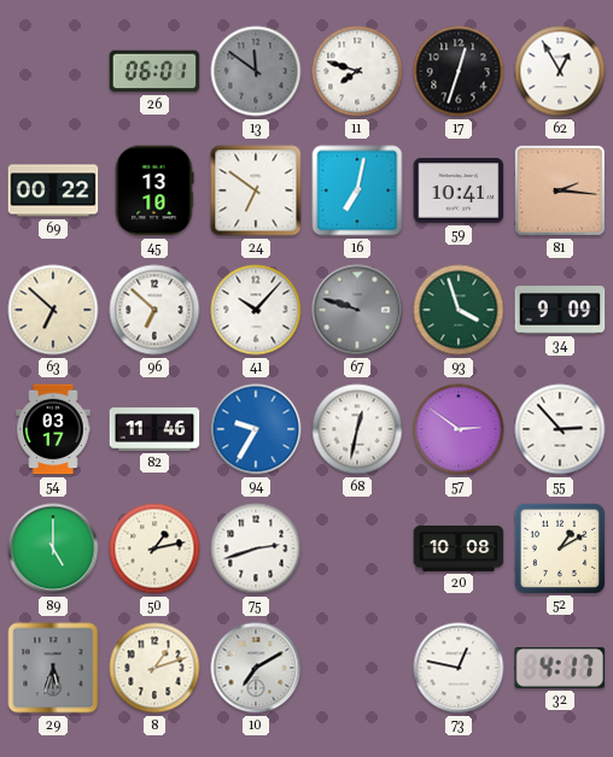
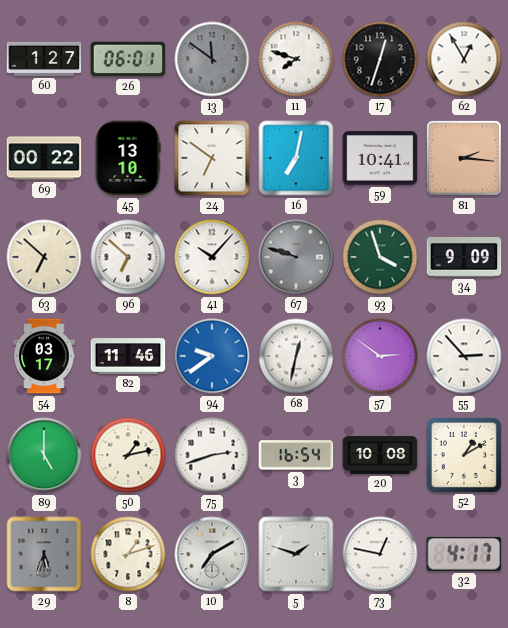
60: none -> 1:27 (44, 59)
94: 9:35 -> 9:39 (212, 356)
3: none -> 16:54 (296, 455)
5: none -> 1:48 (296, 554)
